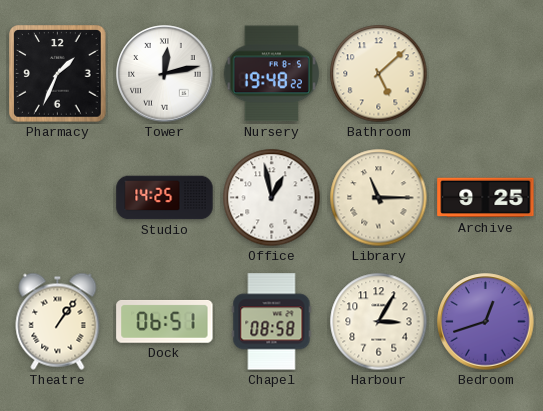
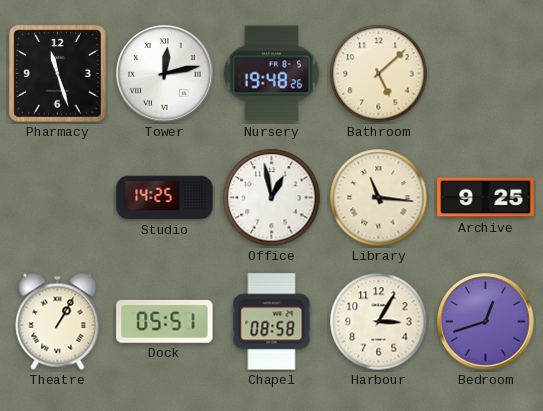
Pharmacy: 1:34 -> 11:27 (58, 74)
Nursery: 19:48:22 -> 19:48:26 (271, 74)
Library: 11:15 -> 11:16 (379, 198)
Theatre: 1:06 -> 1:05 (58, 321)
Dock: 06:51 -> 05:51 (165, 321)
